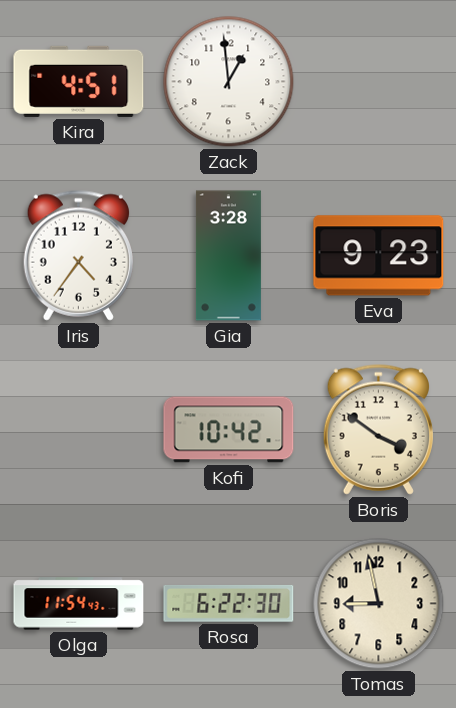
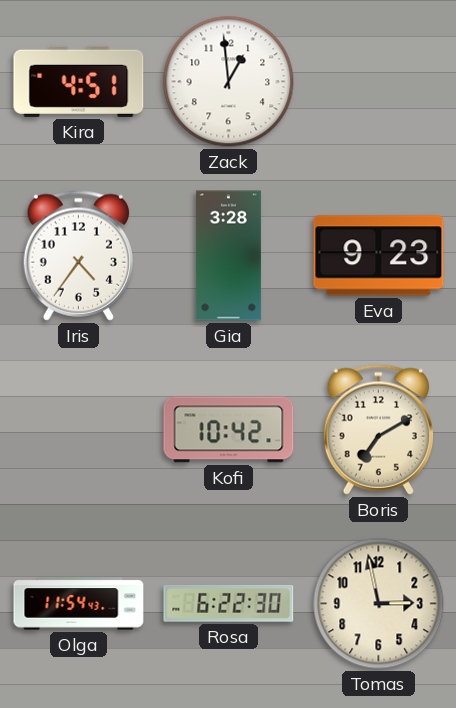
Boris: 3:51 -> 7:10 (378, 429)
Tomas: 8:58 -> 2:58 (379, 604)
